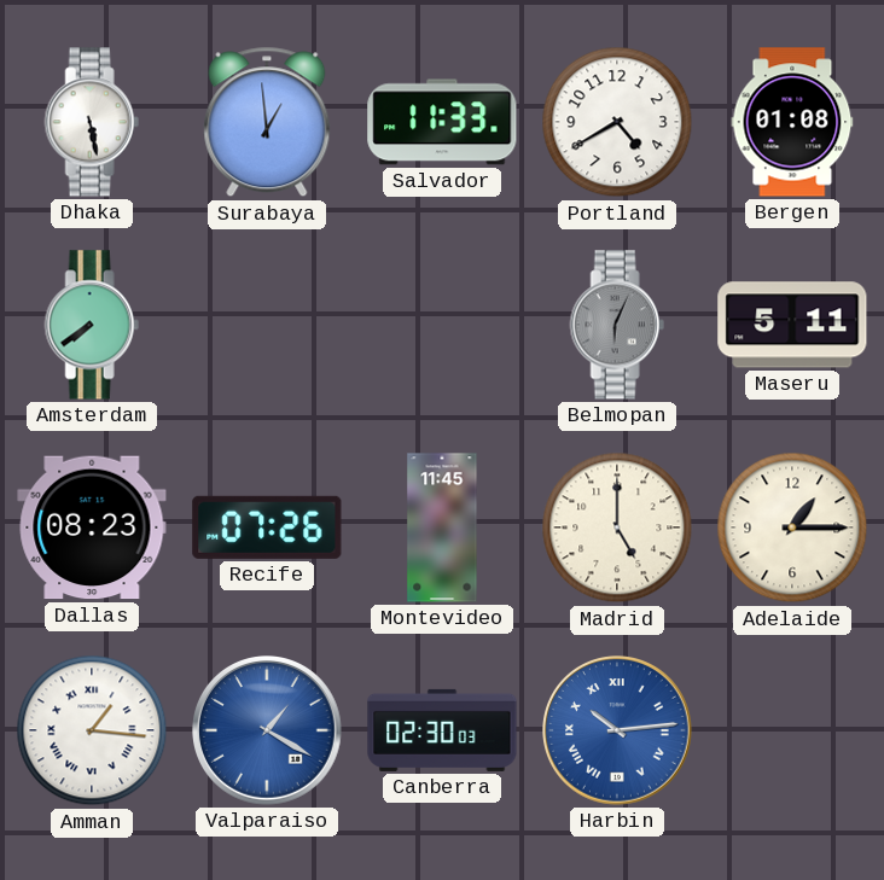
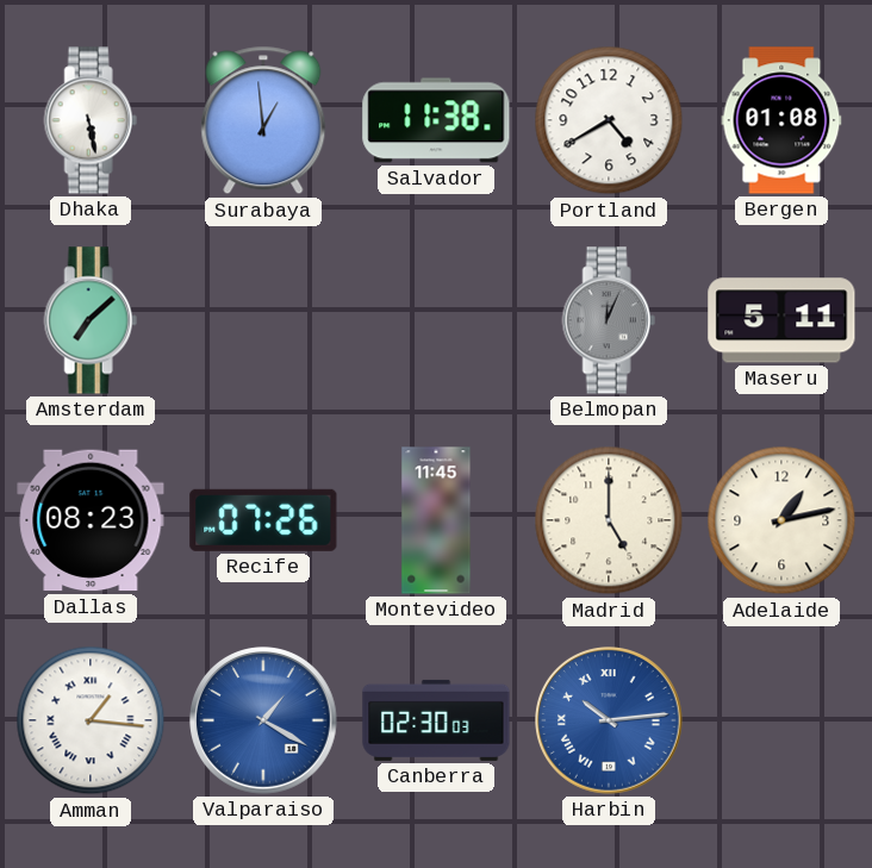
Salvador: 11:33 -> 11:38 (436, 120)
Amsterdam: 7:39 -> 7:08 (91, 320)
Belmopan: 6:04 -> 12:04 (609, 320)
Adelaide: 1:15 -> 1:13 (781, 520)
